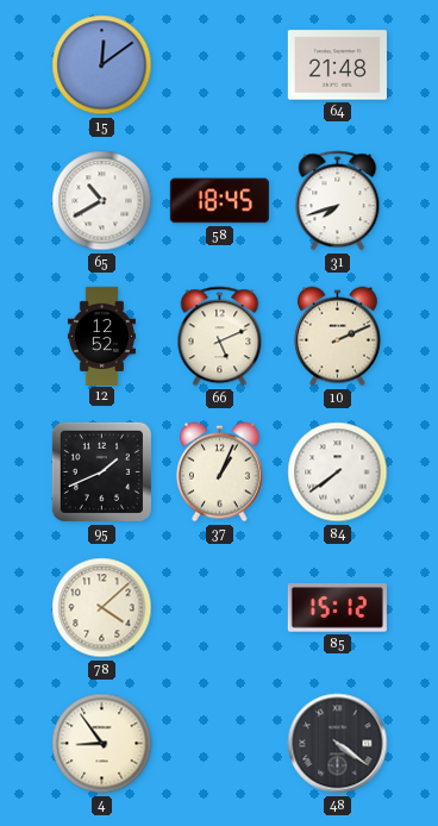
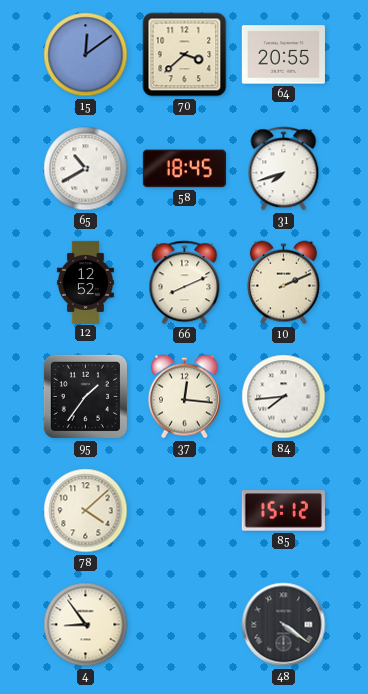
70: none -> 3:38 (185, 55)
64: 21:48 -> 20:55 (283, 55)
66: 5:11 -> 8:11 (185, 283)
95: 1:41 -> 1:36 (85, 396)
37: 1:04 -> 12:16 (184, 397)
84: 7:39 -> 7:44 (284, 397)
